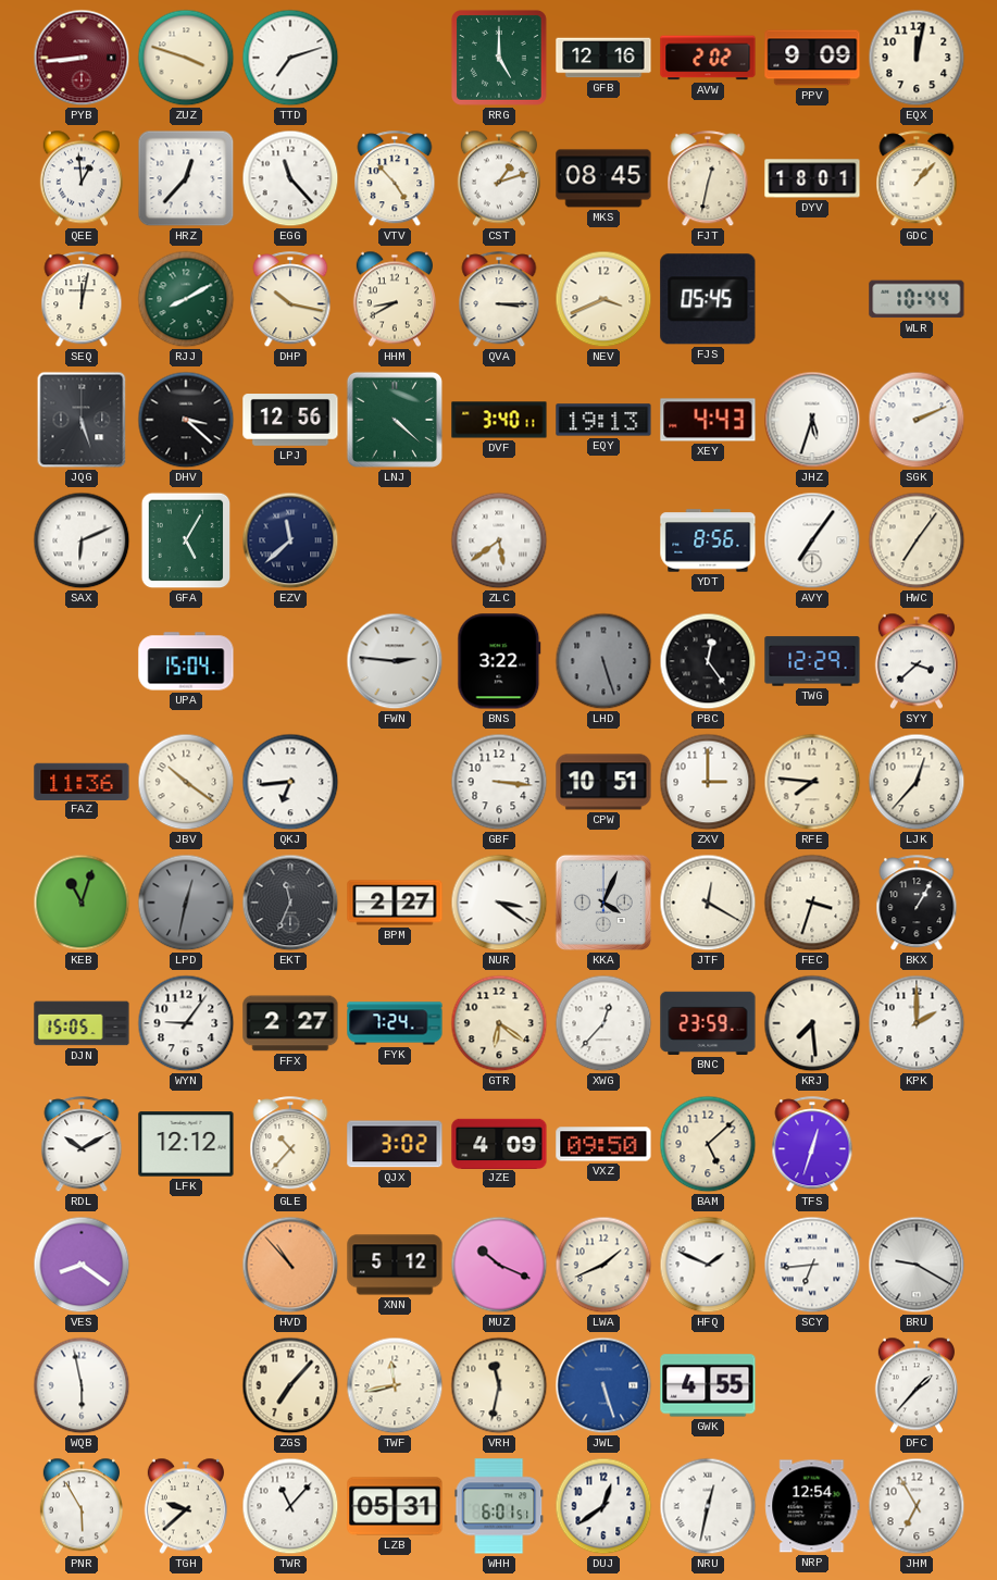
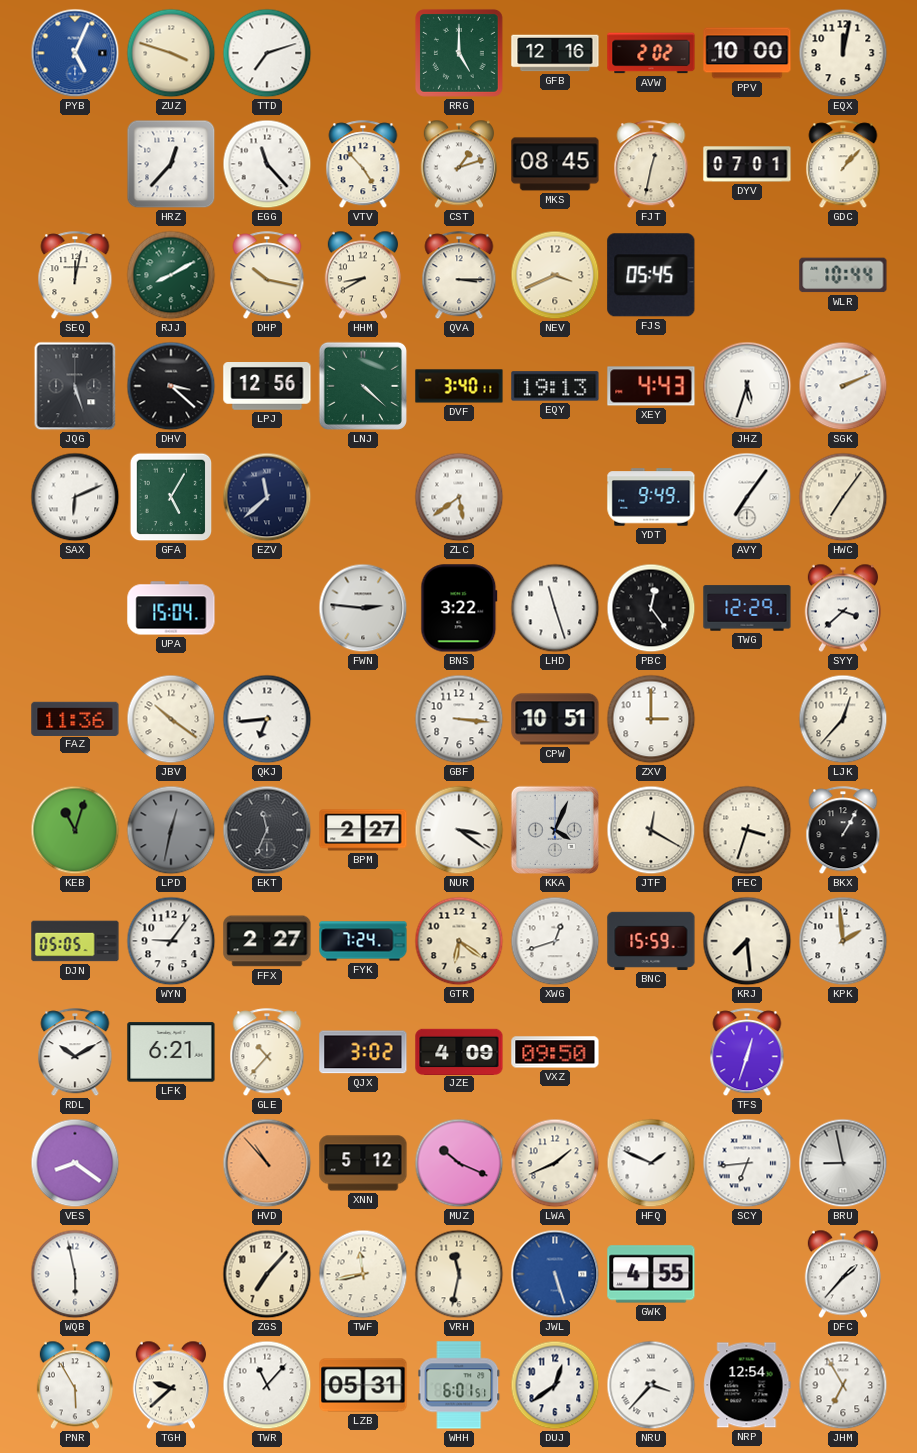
PYB: 8:44 -> 5:04 (75, 53)
PYB dial: burgundy -> blue (75, 53)
PPV: 9:09 -> 10:00 (747, 53)
QEE: 12:59 -> none (82, 178)
DYV: 18:01 -> 07:01 (747, 164)
YDT: 8:56 -> 9:49 (651, 497)
LHD: 5:27 -> 11:27 (555, 608)
LHD dial: grey -> white (555, 608)
RFE: 7:46 -> none (812, 782)
DJN: 15:05 -> 05:05 (75, 941)
XWG: 12:37 -> 12:42 (555, 941)
BNC: 23:59 -> 15:59 (651, 941)
KPK: 2:00 -> 1:59 (843, 941)
LFK: 12:12 -> 6:21 (171, 1052)
BAM: 5:08 -> none (708, 1144)
BRU: 9:20 -> 8:58 (843, 1163)
NRU: 12:32 -> 3:37 (651, 1385)
